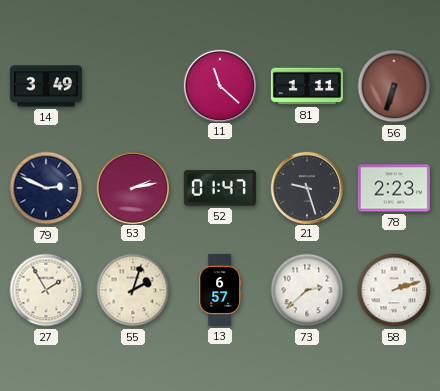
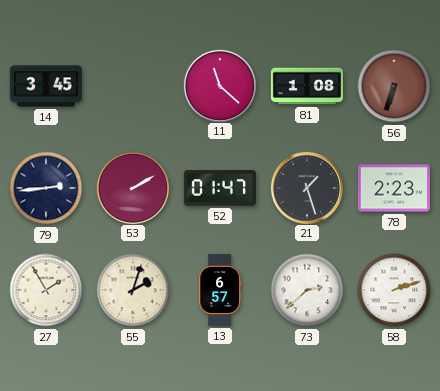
14: 3:49 -> 3:45 (46, 86)
81: 1:11 -> 1:08 (307, 86)
79: 2:49 -> 2:44 (46, 188)
53: 2:13 -> 2:10 (132, 187)
21: 9:27 -> 1:27 (306, 187)
